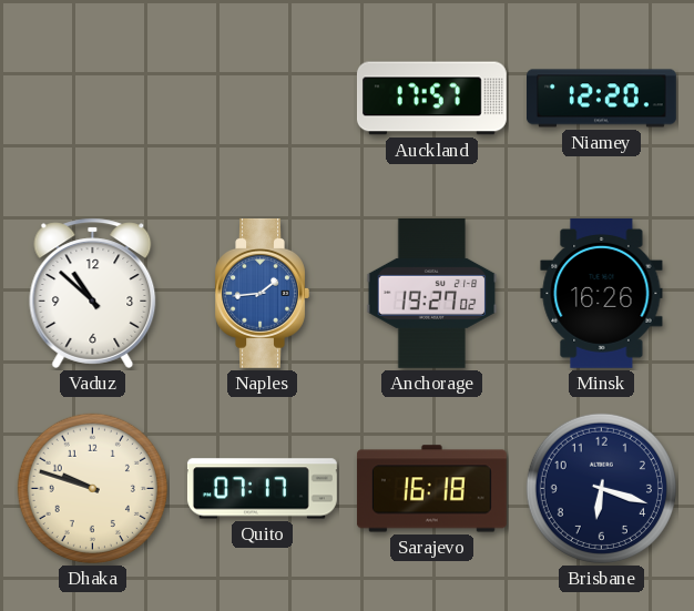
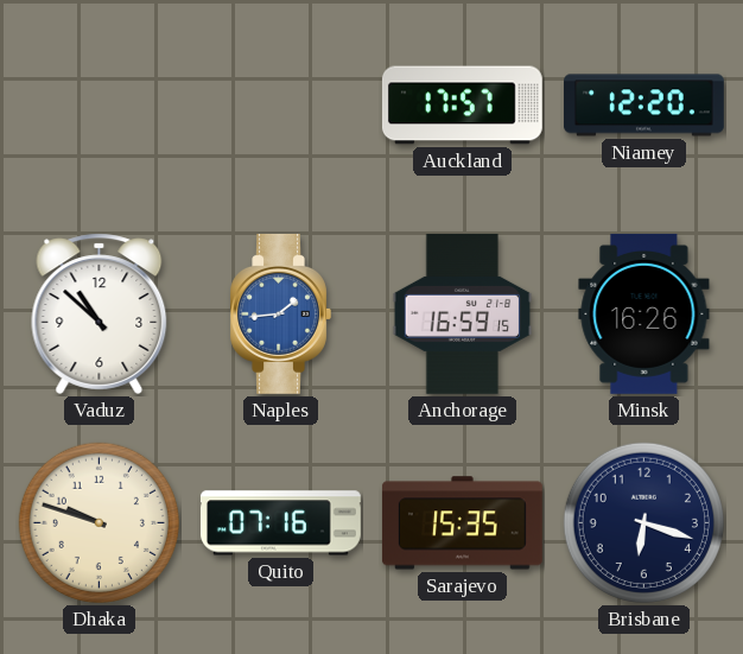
Anchorage: 19:27 -> 16:59 (463, 313)
Quito: 07:17 -> 07:16 (281, 523)
Sarajevo: 16:18 -> 15:35 (462, 523)
